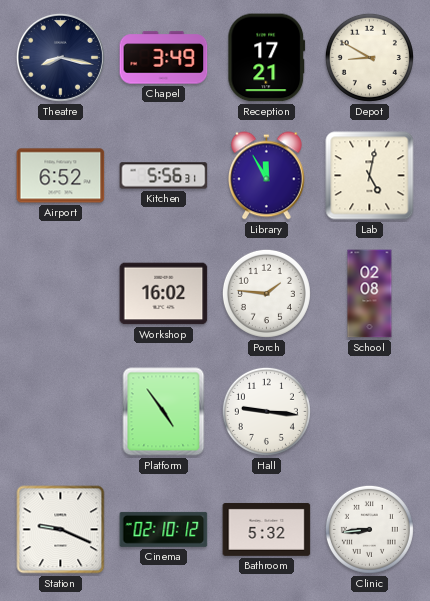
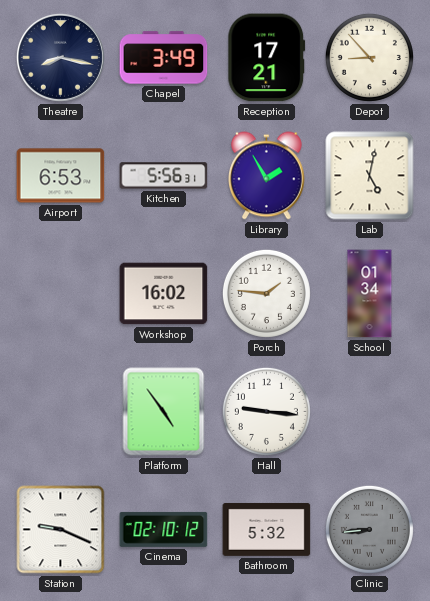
Depot: 8:50 -> 8:53 (369, 57)
Airport: 6:52 -> 6:53 (61, 176)
Library: 11:55 -> 1:55 (267, 176)
School: 02:08 -> 01:34 (370, 294)
Clinic dial: white -> grey (369, 529)
